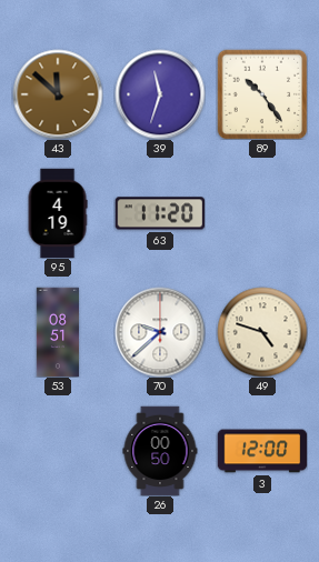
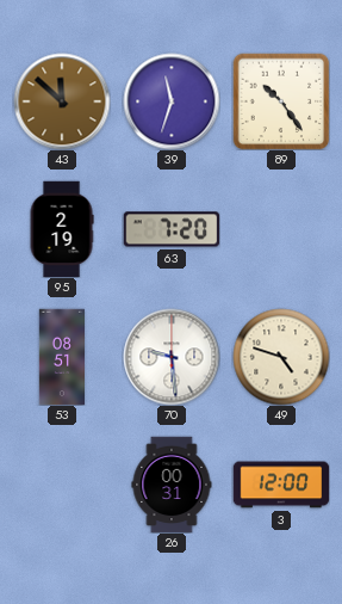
95: 4:19 -> 2:19 (62, 229)
63: 11:20 -> 7:20 (172, 229)
70: 9:38 -> 9:29 (172, 357)
26: 00:50 -> 00:31 (172, 485)
